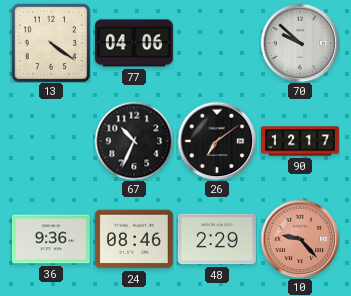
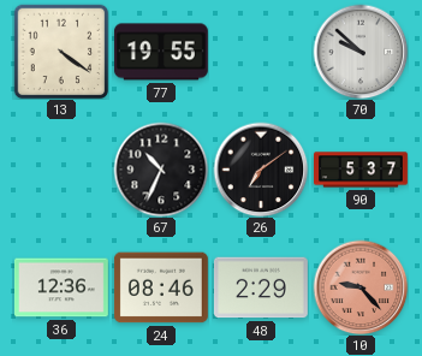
77: 04:06 -> 19:55 (161, 52)
90: 12:17 -> 5:37 (362, 170)
36: 9:36 -> 12:36 (61, 287)
